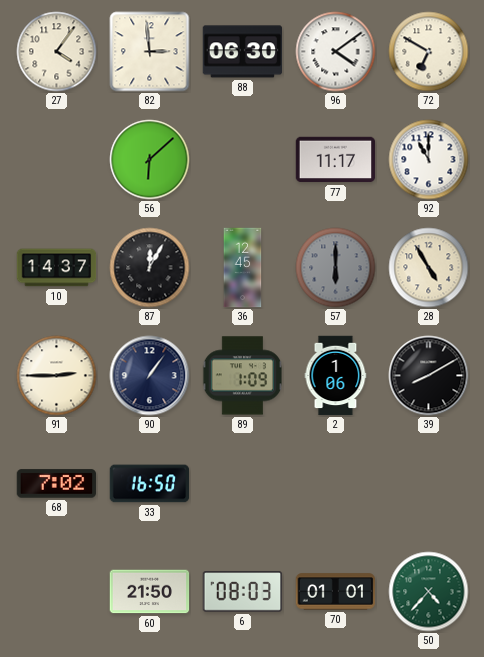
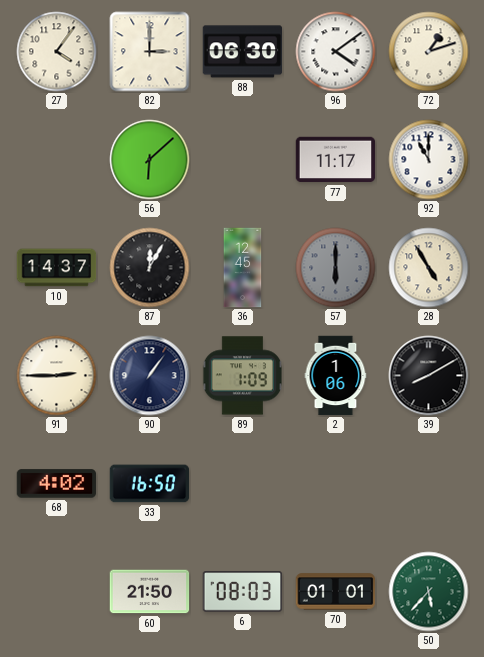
82: 2:59 -> 3:00 (150, 52)
72: 6:50 -> 1:12 (429, 52)
68: 7:02 -> 4:02 (57, 484)
50: 4:37 -> 5:37 (429, 592)
